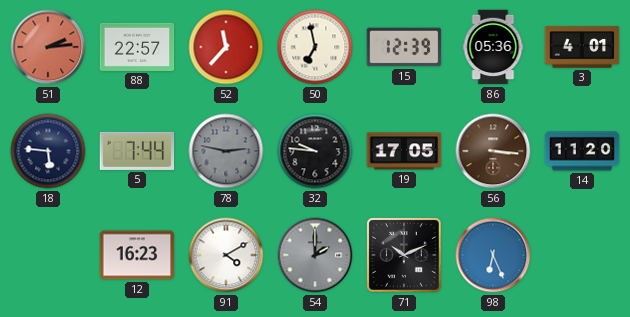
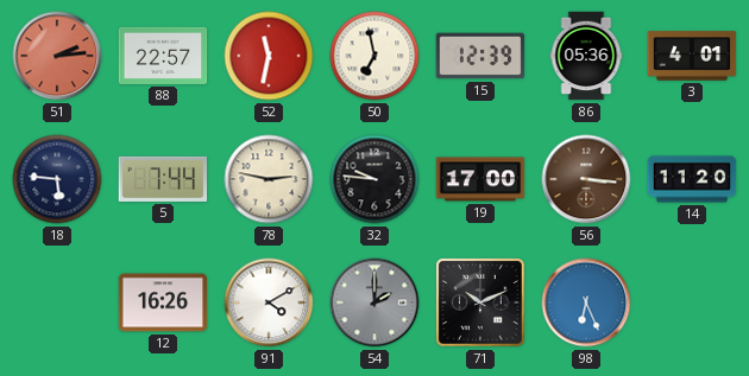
52: 11:37 -> 11:32 (269, 56)
78 dial: grey -> cream (269, 179)
19: 17:05 -> 17:00 (480, 179)
12: 16:23 -> 16:26 (163, 302)
